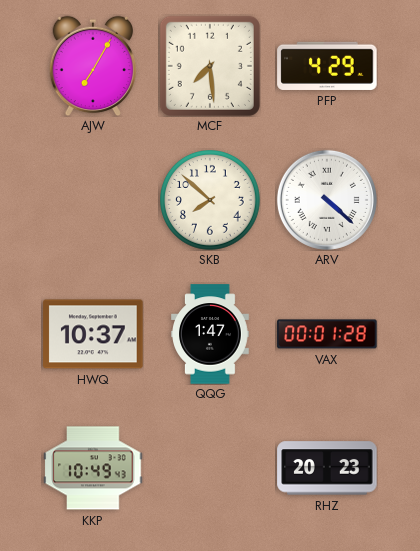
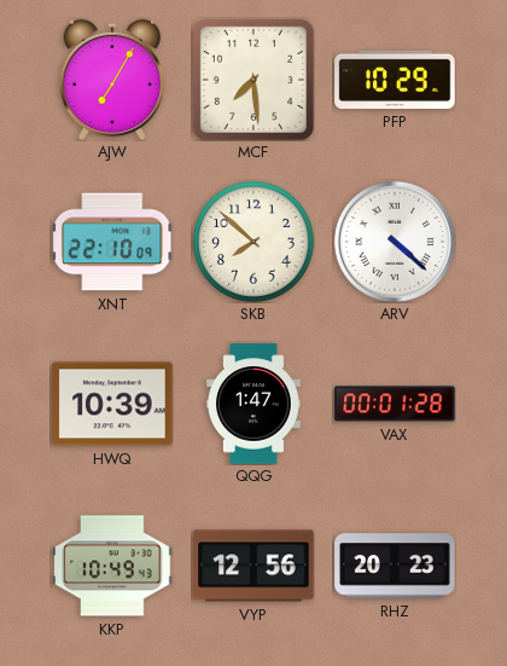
PFP: 4:29 -> 10:29 (395, 80)
XNT: none -> 22:10 (112, 242)
HWQ: 10:37 -> 10:39 (112, 404)
VYP: none -> 12:56 (253, 566)
